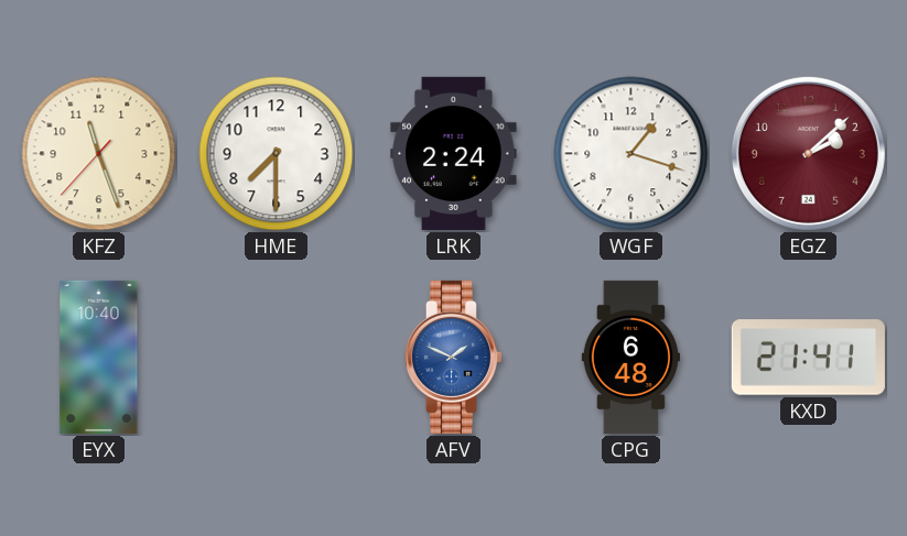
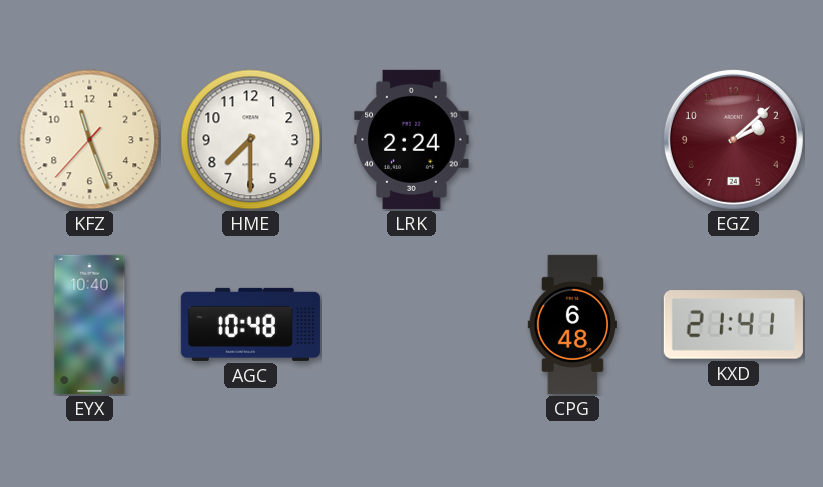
WGF: 1:18 -> none (631, 154)
AGC: none -> 10:48 (250, 324)
AFV: 1:49 -> none (453, 357)
